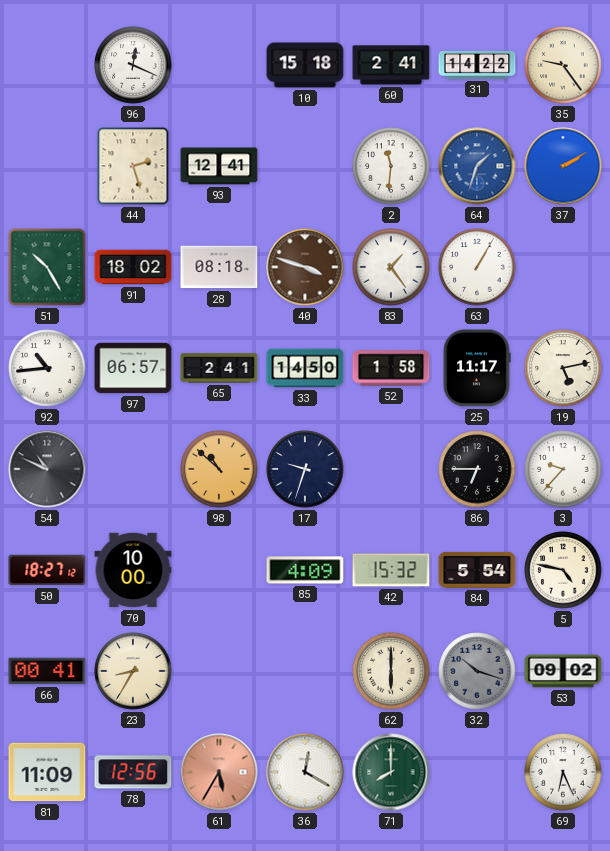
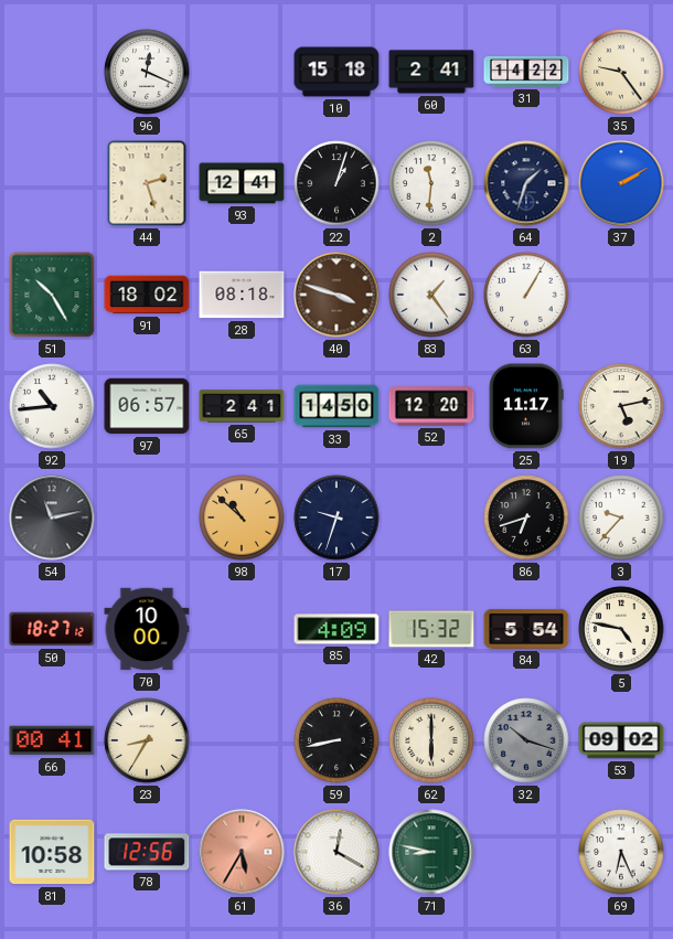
22: none -> 1:03 (336, 183)
64 dial: blue -> navy (526, 183)
52: 1:58 -> 12:20 (431, 406)
54: 10:49 -> 11:13 (52, 517)
86: 6:45 -> 6:42 (526, 517)
59: none -> 8:43 (336, 740)
81: 11:09 -> 10:58 (52, 852)
71: 8:00 -> 8:47 (431, 852)
